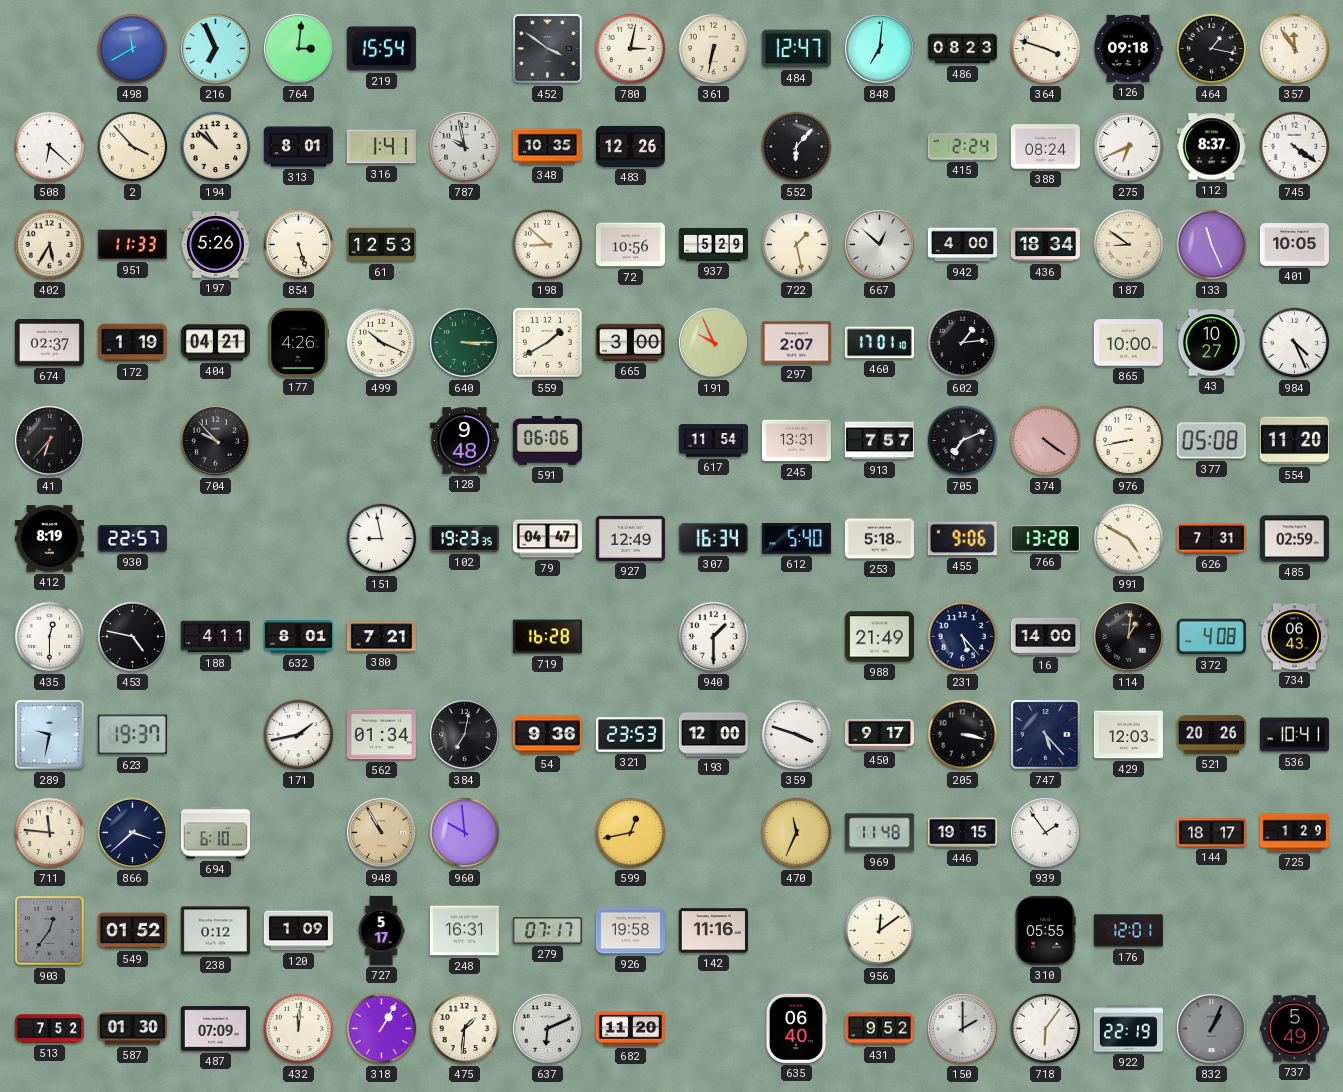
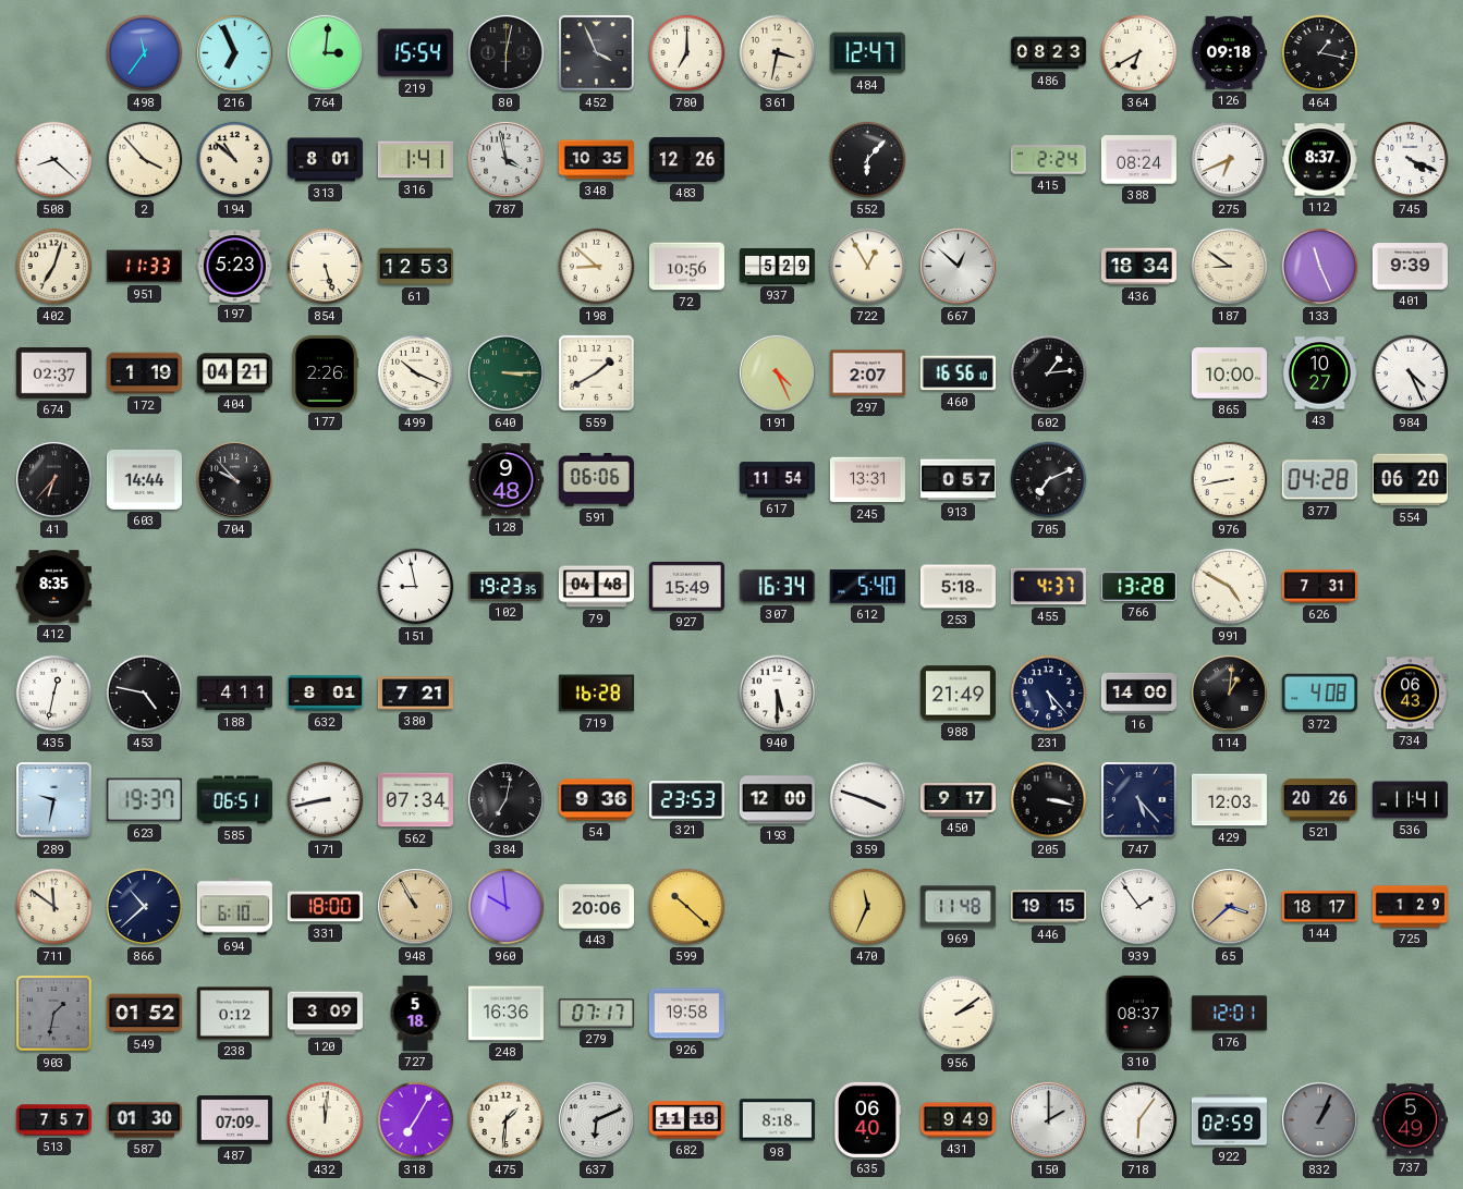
498: 11:40 -> 11:36 (145, 53)
80: none -> 6:02 (505, 52)
452: 3:51 -> 3:56 (597, 53)
780: 3:02 -> 7:00 (687, 53)
361: 6:32 -> 3:32 (778, 53)
848: 7:01 -> none (879, 48)
364: 3:48 -> 6:40 (1139, 53)
357: 11:54 -> none (1295, 49)
508: 6:22 -> 8:22 (54, 160)
787: 9:58 -> 3:58 (505, 159)
745: 4:21 -> 4:19 (1411, 160)
402: 5:35 -> 7:03 (54, 267)
197: 5:26 -> 5:23 (234, 267)
722: 1:28 -> 12:55 (868, 267)
942: 4:00 -> none (962, 245)
401: 10:05 -> 9:39 (1410, 267)
177: 4:26 -> 2:26 (325, 372)
665: 3:00 -> none (630, 342)
191: 9:56 -> 4:26 (777, 372)
460: 17:01 -> 16:56 (958, 373)
603: none -> 14:44 (144, 479)
913: 7:57 -> 0:57 (958, 480)
374: 4:21 -> none (1046, 441)
377: 05:08 -> 04:28 (1319, 480)
554: 11:20 -> 06:20 (1410, 480)
412: 8:19 -> 8:35 (53, 587)
930: 22:57 -> none (132, 539)
79: 04:47 -> 04:48 (596, 587)
927: 12:49 -> 15:49 (686, 586)
455: 9:06 -> 4:37 (1048, 587)
485: 02:59 -> none (1294, 539)
435: 12:30 -> 12:32 (54, 694)
940: 1:30 -> 5:30 (778, 694)
585: none -> 06:51 (234, 800)
171: 1:43 -> 8:43 (326, 800)
562: 01:34 -> 07:34 (415, 800)
536: 10:41 -> 11:41 (1410, 800)
711: 11:46 -> 11:51 (54, 907)
866: 3:38 -> 10:38 (145, 907)
331: none -> 18:00 (325, 907)
443: none -> 20:06 (596, 907)
599: 12:43 -> 10:22 (687, 907)
65: none -> 3:38 (1229, 906)
903: 12:36 -> 1:32 (54, 1014)
120: 1:09 -> 3:09 (325, 1014)
727: 5:17 -> 5:18 (415, 1013)
248: 16:31 -> 16:36 (505, 1014)
142: 11:16 -> none (713, 931)
956: 12:09 -> 2:09 (959, 1014)
310: 05:55 -> 08:37 (1138, 1013)
513: 7:52 -> 7:57 (53, 1120)
318: 1:05 -> 7:05 (416, 1120)
682: 11:20 -> 11:18 (686, 1120)
98: none -> 8:18 (777, 1120)
431: 9:52 -> 9:49 (958, 1120)
922: 22:19 -> 02:59 (1229, 1120)
